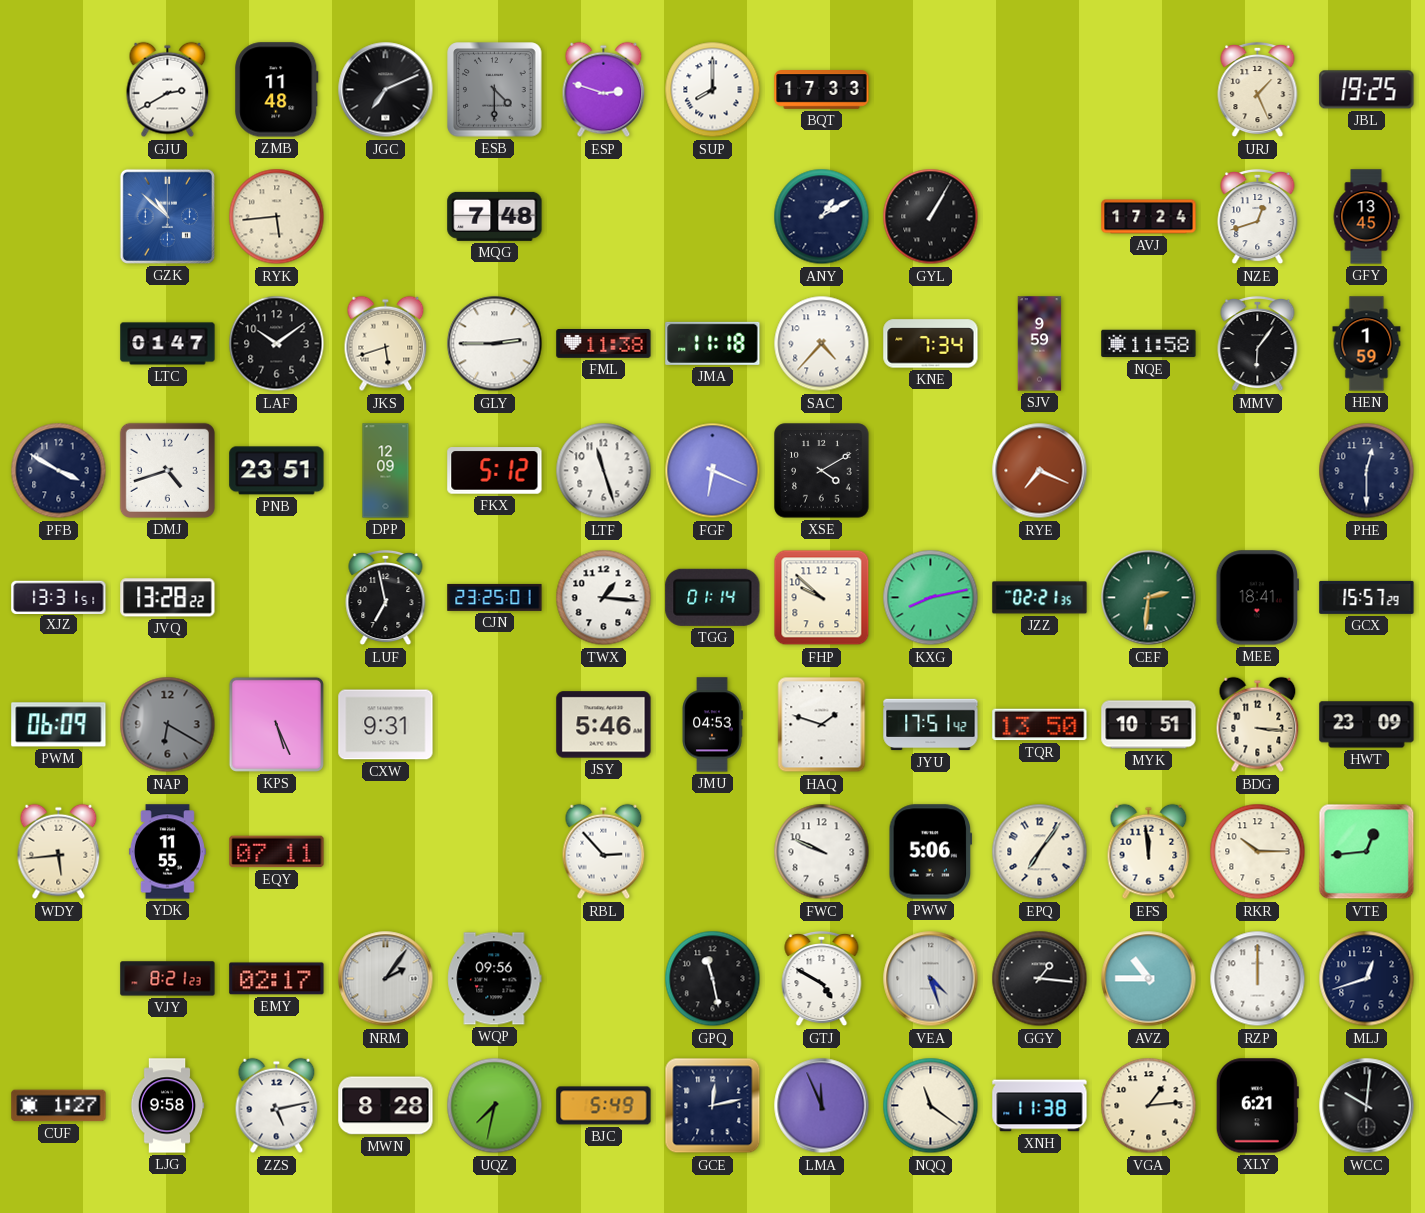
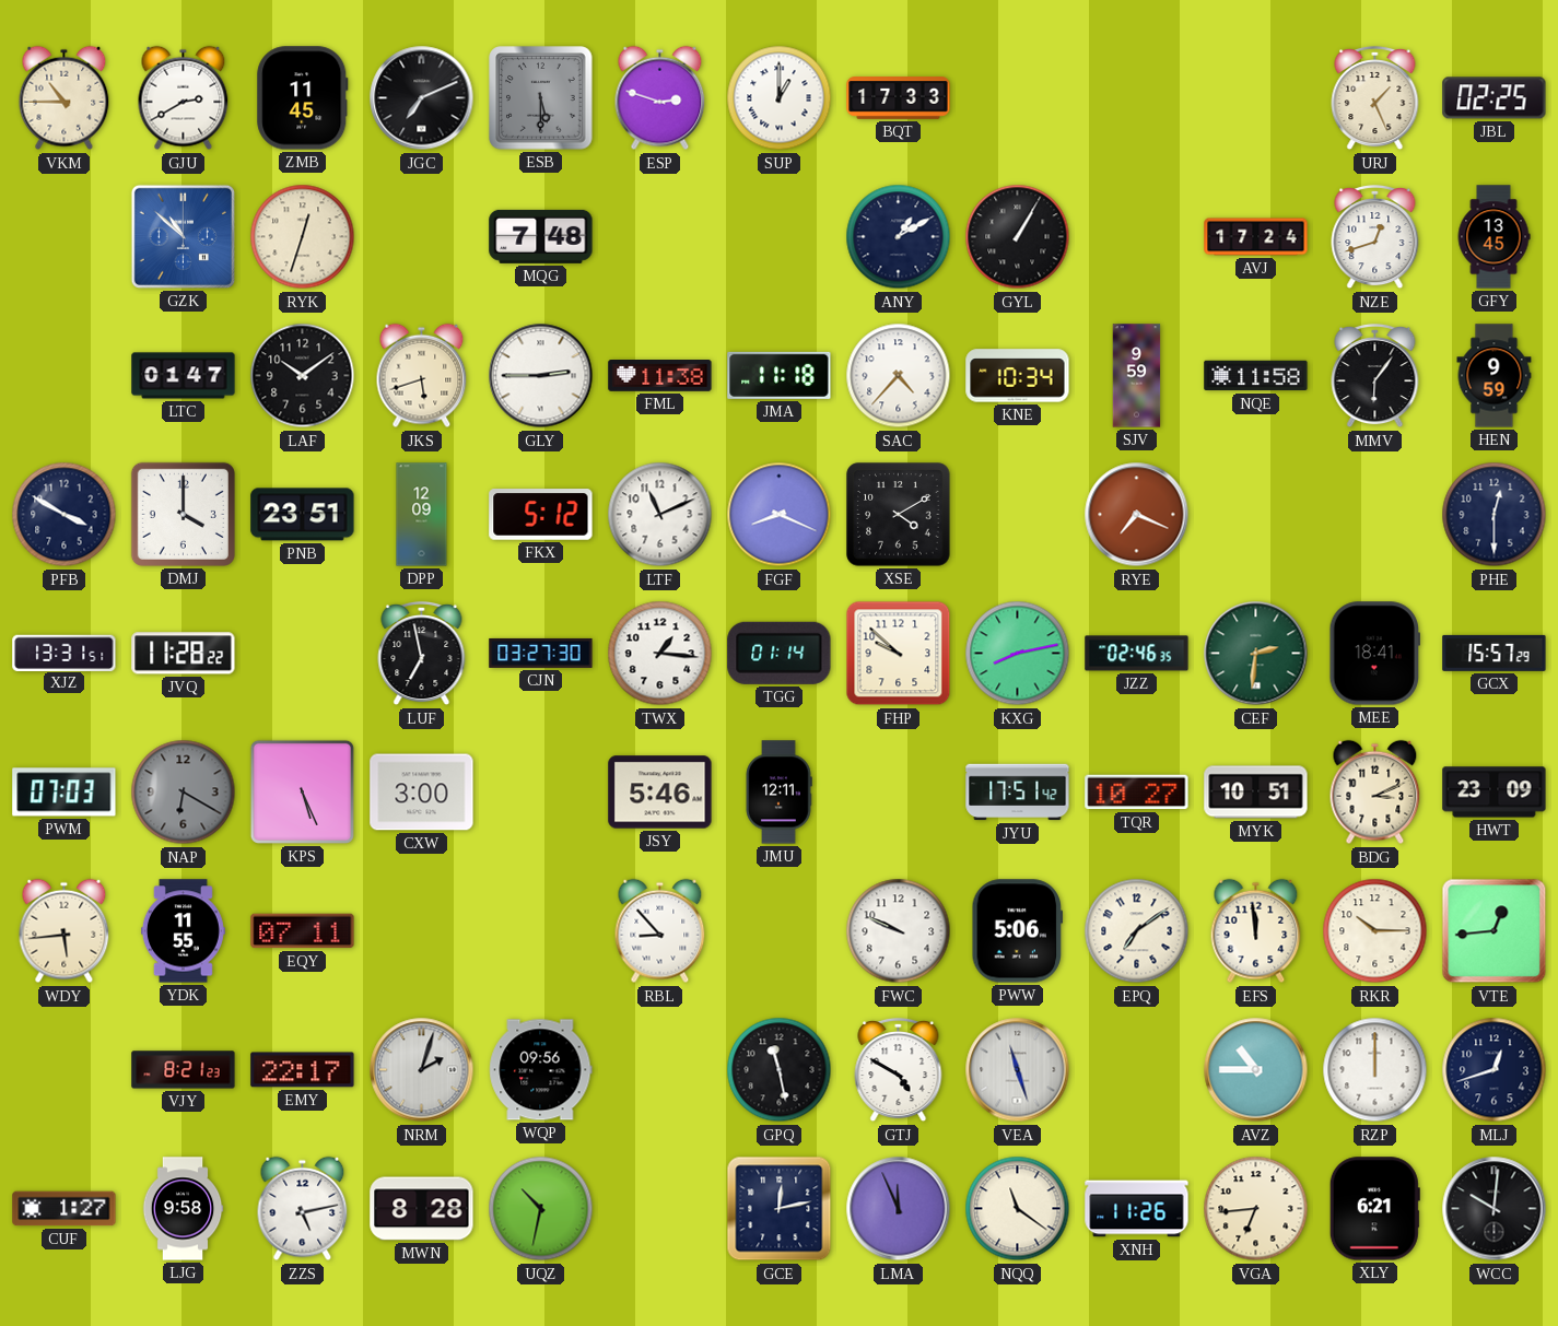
VKM: none -> 10:45 (65, 98)
ZMB: 11:48 -> 11:45 (303, 98)
ESB: 4:30 -> 5:30 (541, 98)
SUP: 8:00 -> 1:00 (780, 98)
JBL: 19:25 -> 02:25 (1495, 98)
RYK: 5:44 -> 12:33 (303, 237)
KNE: 7:34 -> 10:34 (1018, 376)
HEN: 1:59 -> 9:59 (1495, 376)
DMJ: 4:42 -> 4:00 (183, 514)
LTF: 11:27 -> 11:11 (660, 515)
FGF: 6:19 -> 8:19 (780, 515)
JVQ: 13:28 -> 11:28 (184, 654)
CJN: 23:25 -> 03:27 (541, 653)
JZZ: 02:21 -> 02:46 (1137, 654)
PWM: 06:09 -> 07:03 (65, 793)
CXW: 9:31 -> 3:00 (422, 793)
JMU: 04:53 -> 12:11 (778, 793)
HAQ: 1:48 -> none (822, 725)
TQR: 13:50 -> 10:27 (1137, 793)
BDG: 3:16 -> 3:11 (1375, 793)
RBL: 2:53 -> 8:53 (660, 931)
EPQ: 7:06 -> 7:09 (1137, 931)
EMY: 02:17 -> 22:17 (303, 1070)
NRM: 2:06 -> 2:03 (422, 1070)
VEA: 4:27 -> 11:27 (1018, 1070)
GGY: 1:16 -> none (1040, 979)
UQZ: 7:32 -> 10:32 (541, 1209)
BJC: 5:49 -> none (604, 1106)
XNH: 11:38 -> 11:26 (1137, 1209)
VGA: 1:14 -> 6:44 (1256, 1209)
